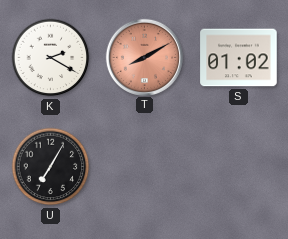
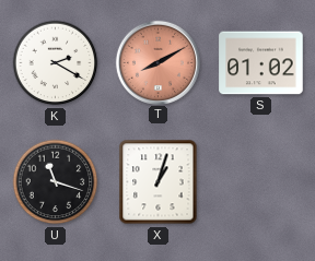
U: 7:05 -> 11:18 (56, 182)
X: none -> 1:03 (159, 182)
